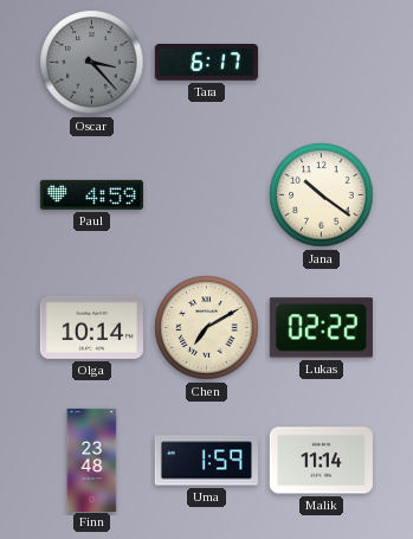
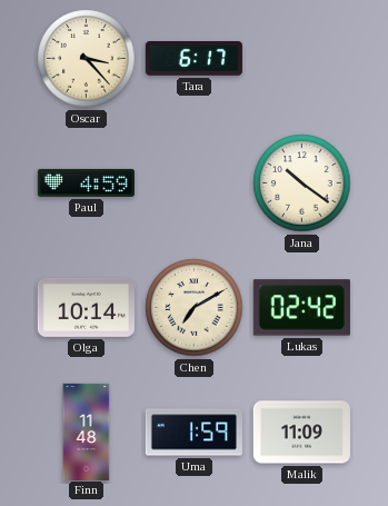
Oscar dial: grey -> cream (87, 59)
Lukas: 02:22 -> 02:42 (301, 308)
Finn: 23:48 -> 11:48 (87, 431)
Malik: 11:14 -> 11:09 (301, 433)
